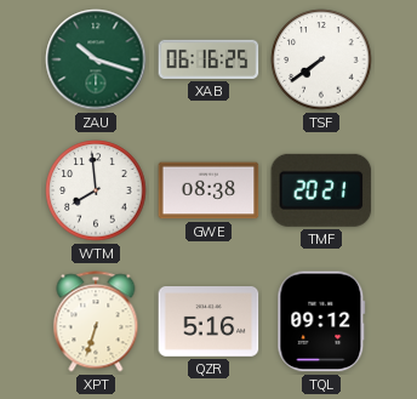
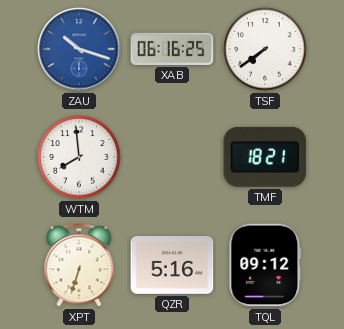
ZAU dial: green -> blue (79, 49)
GWE: 08:38 -> none (208, 190)
TMF: 20:21 -> 18:21 (265, 157)
